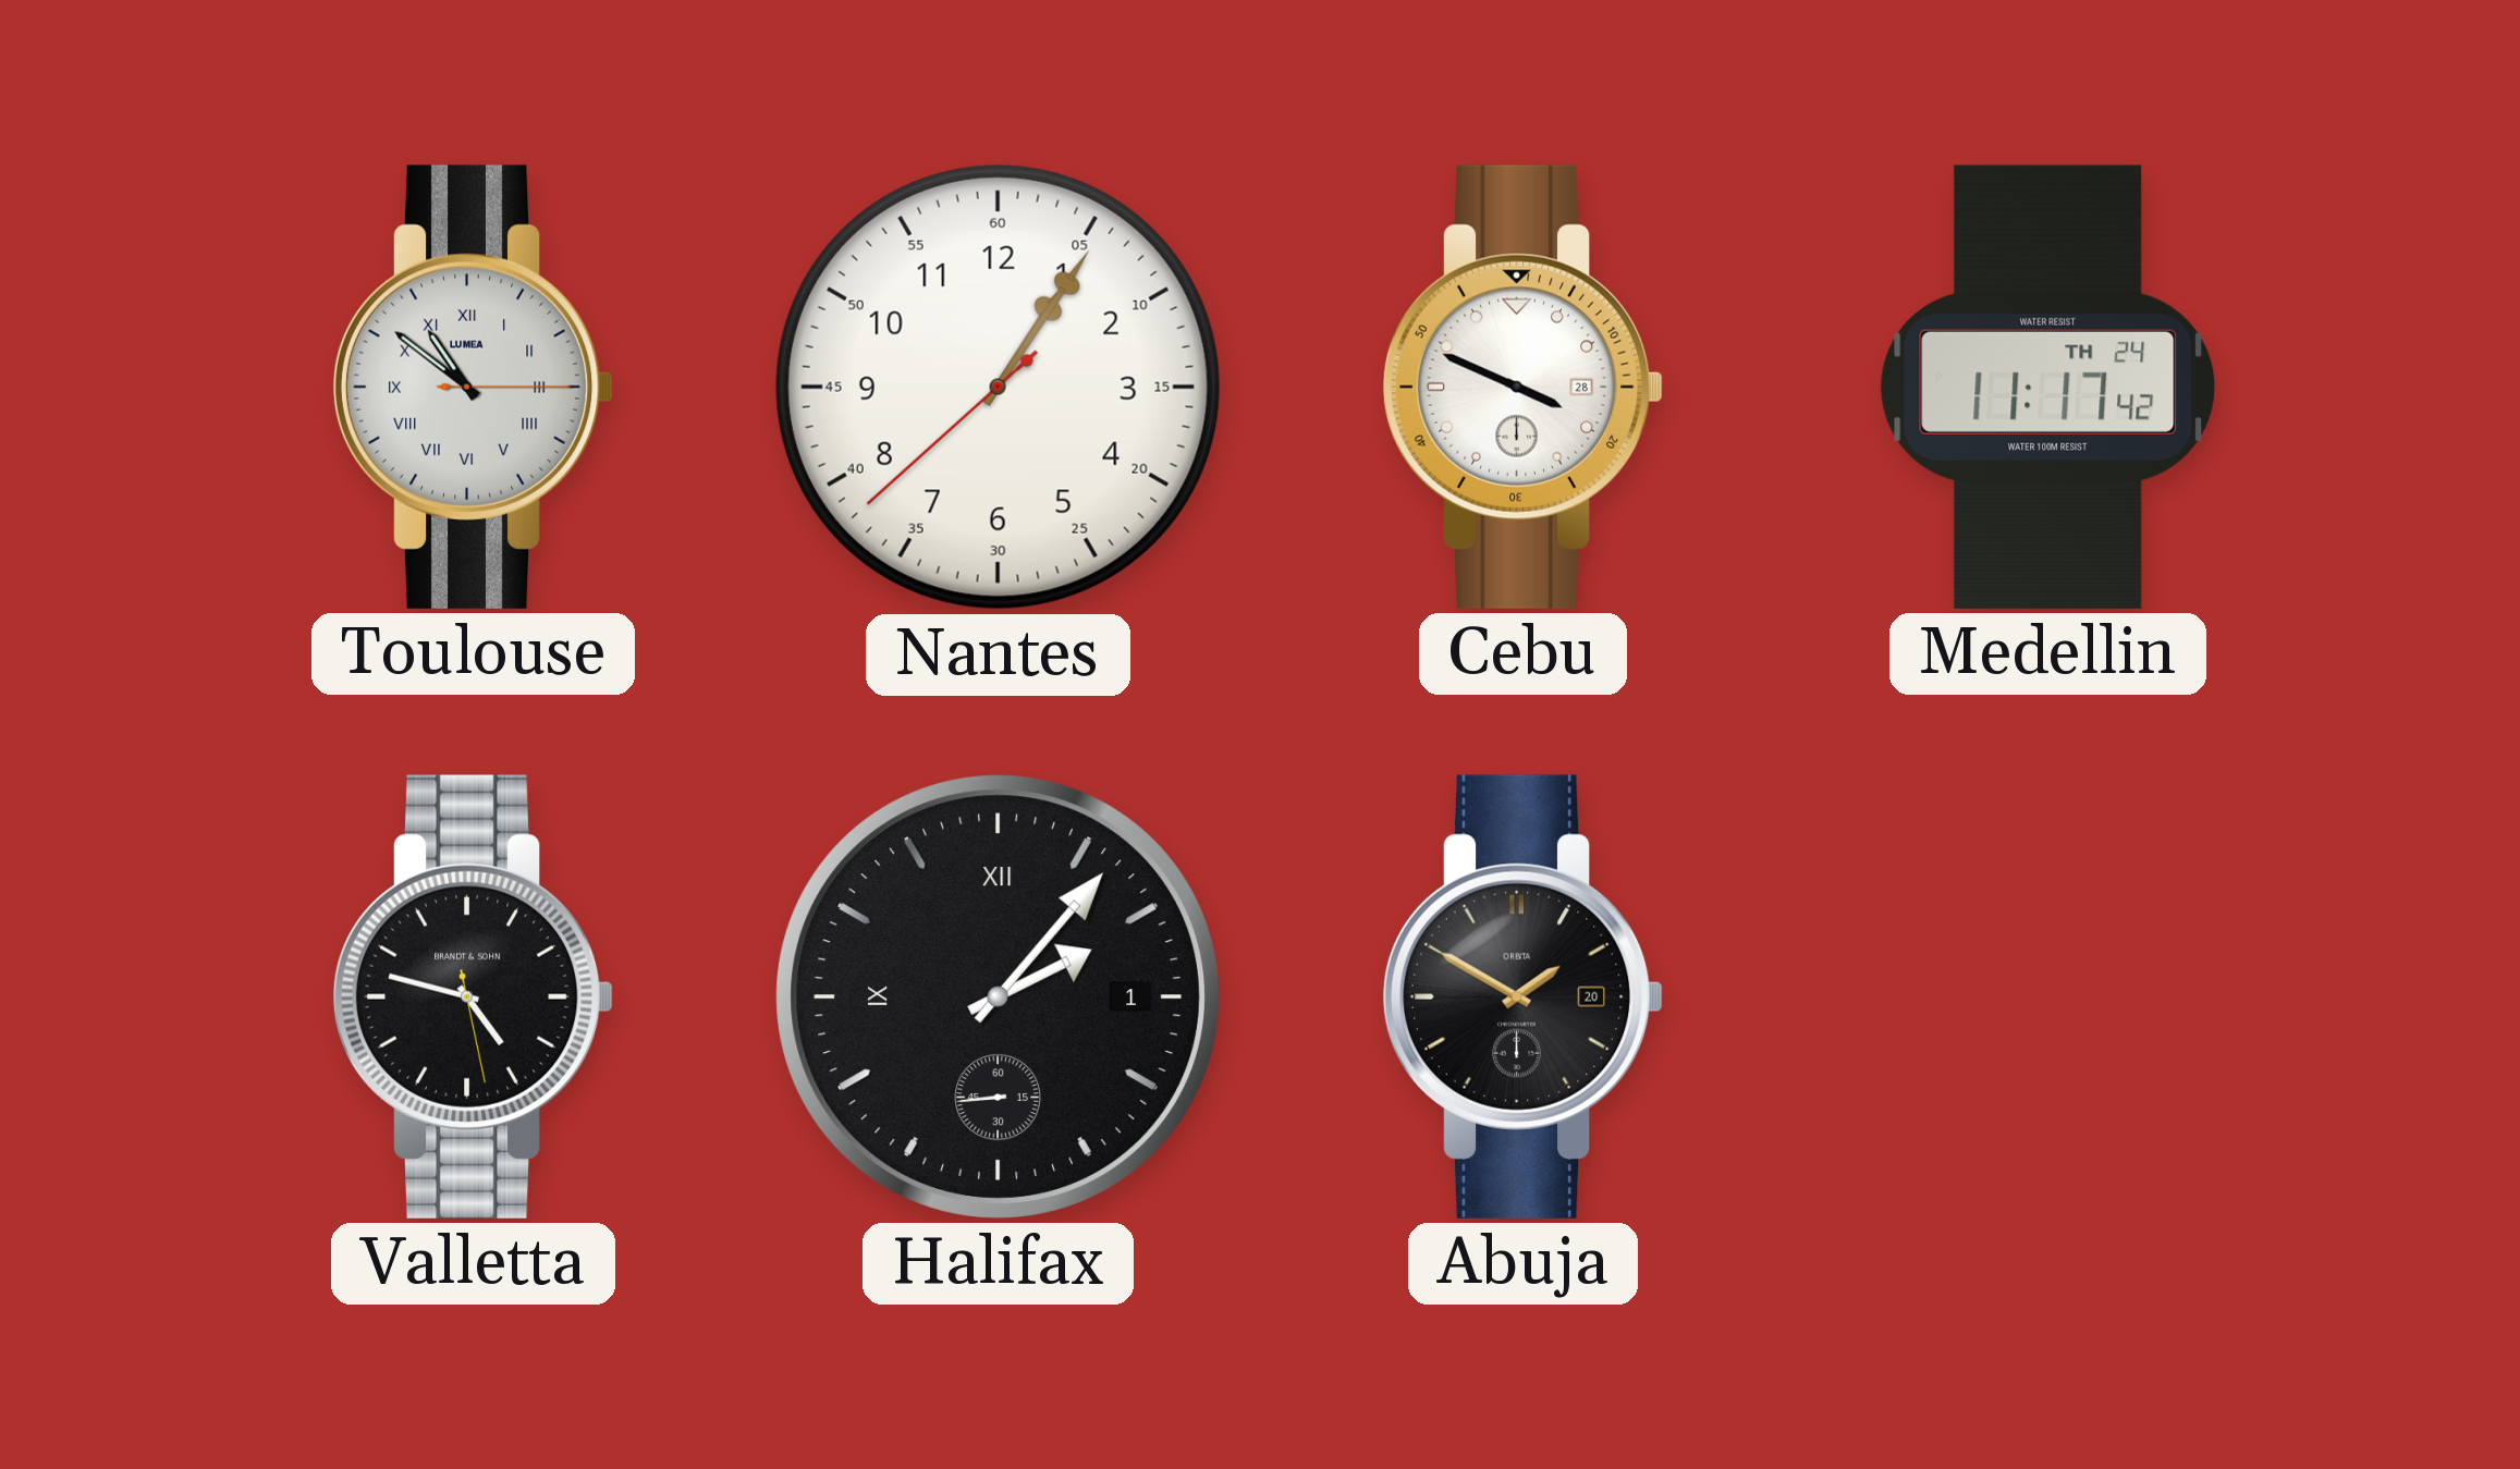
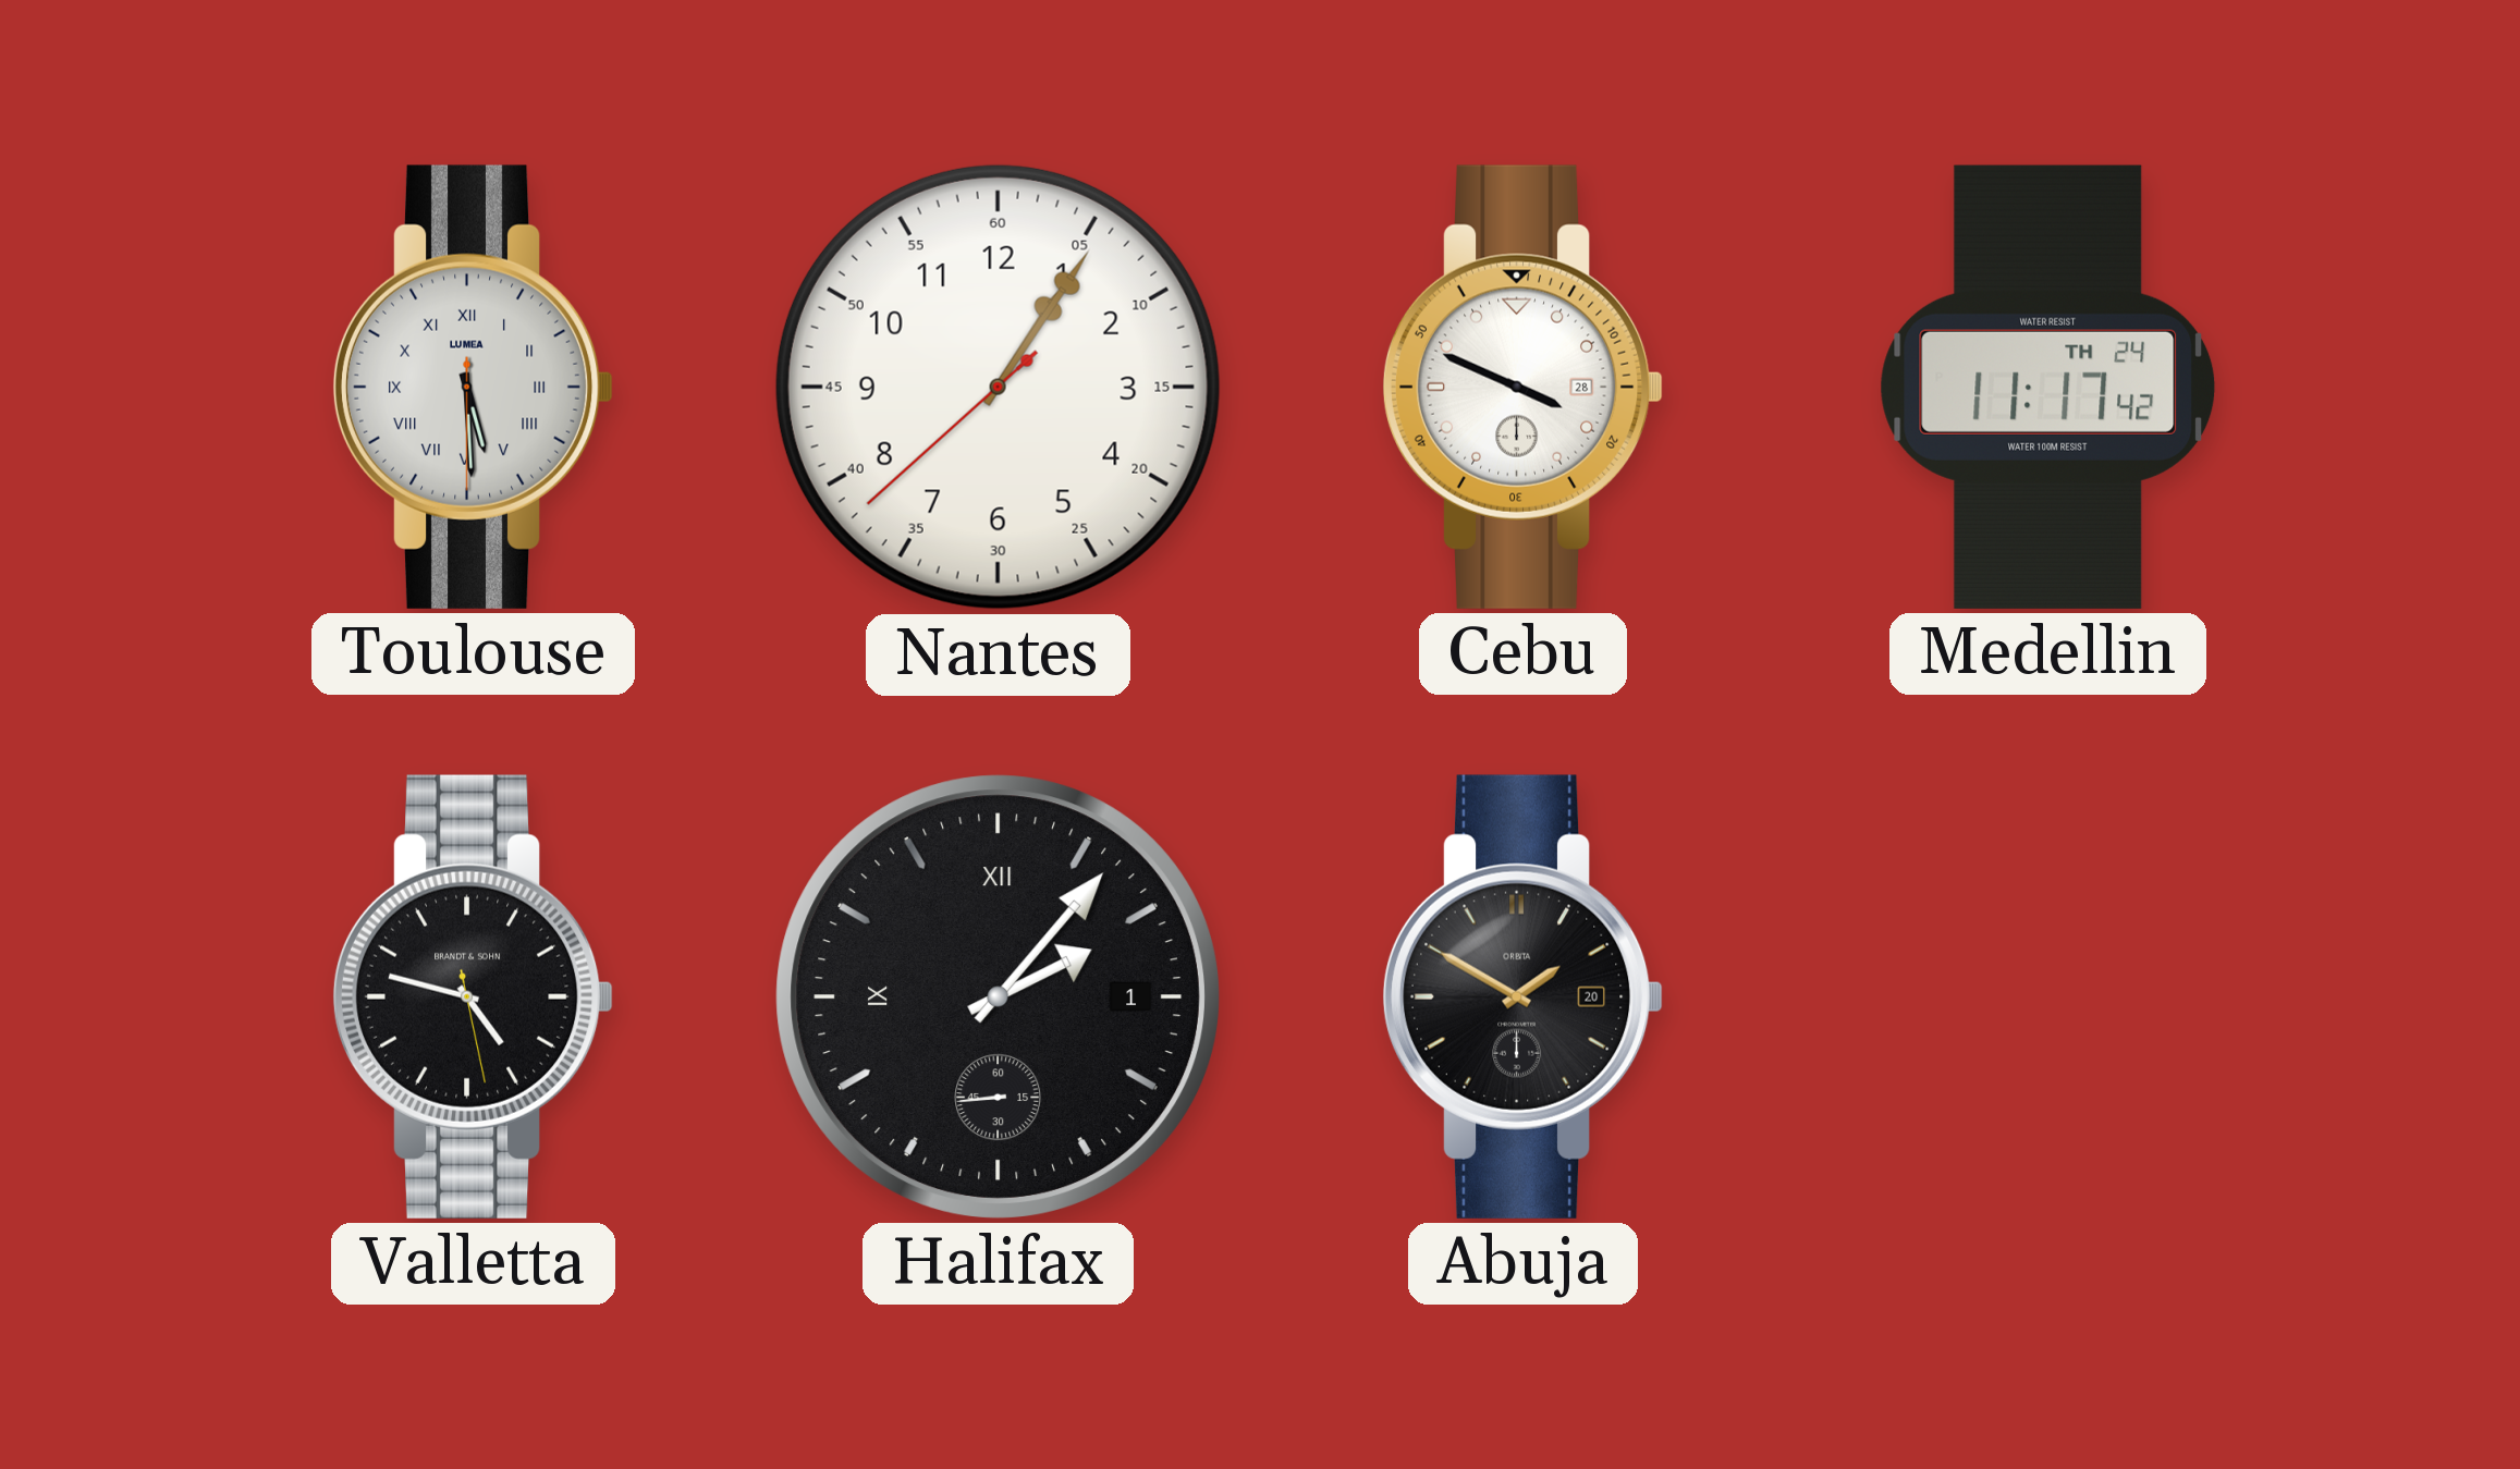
Toulouse: 10:51 -> 5:29 (474, 387)
